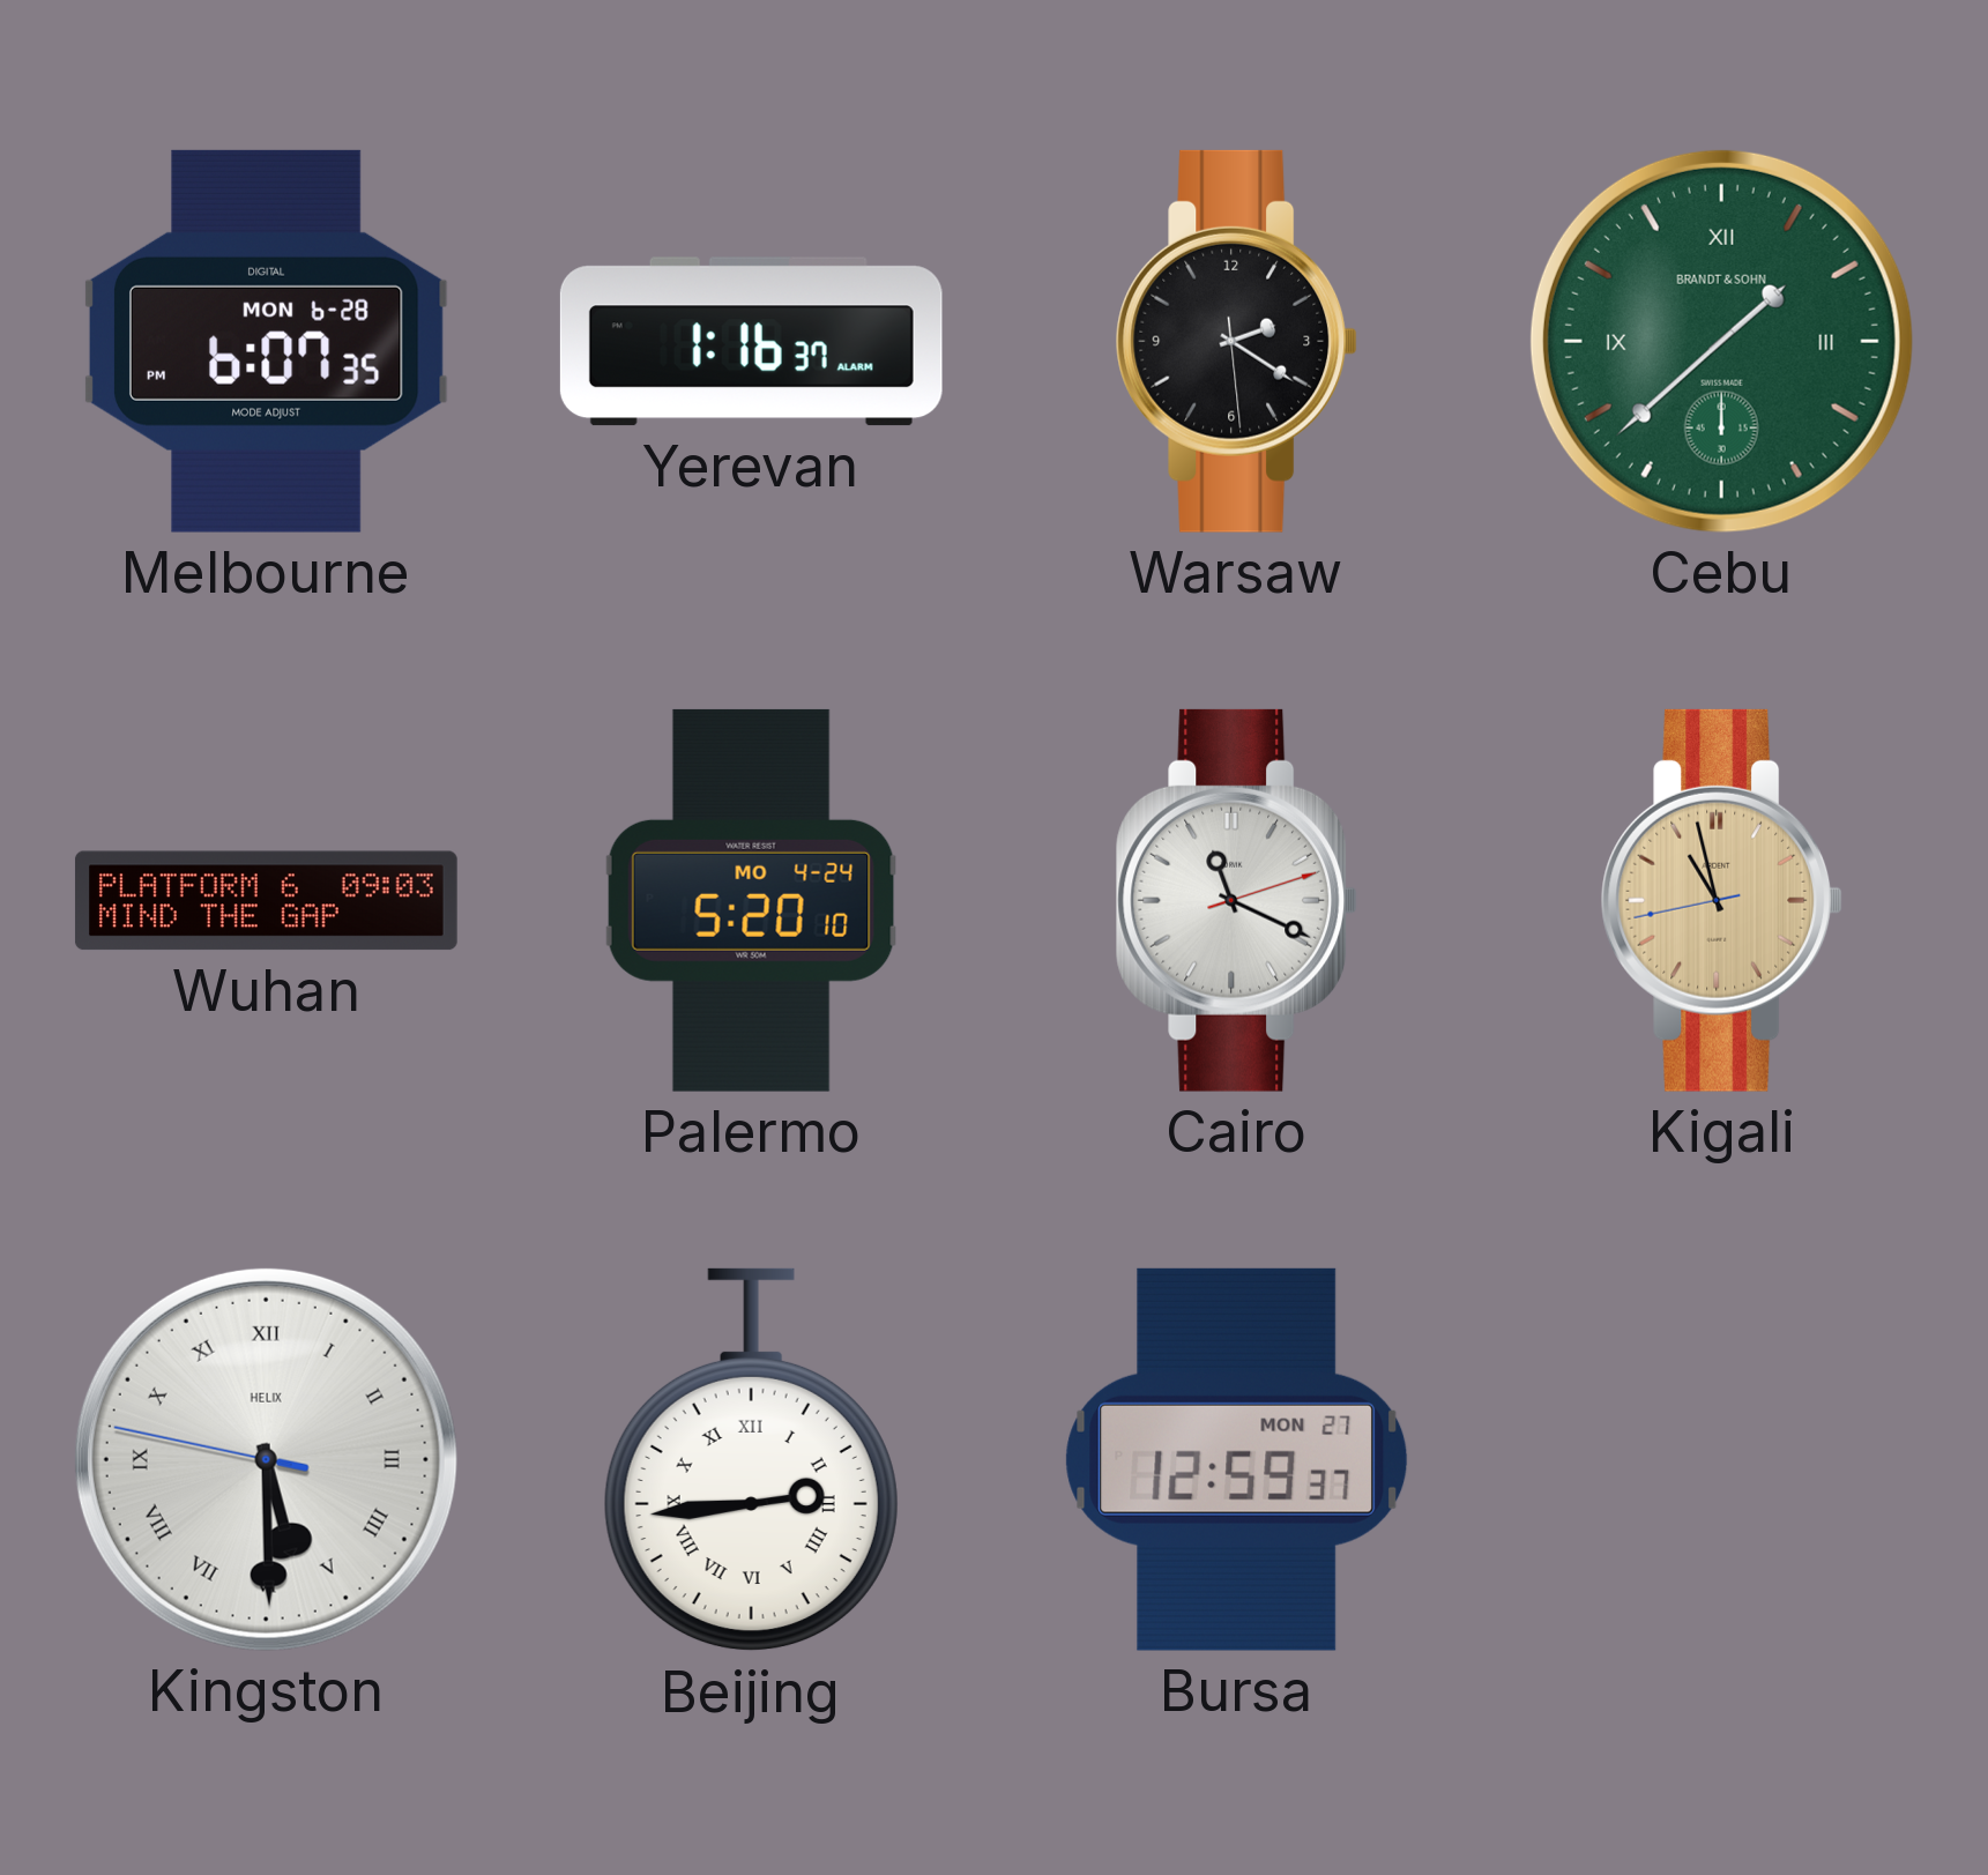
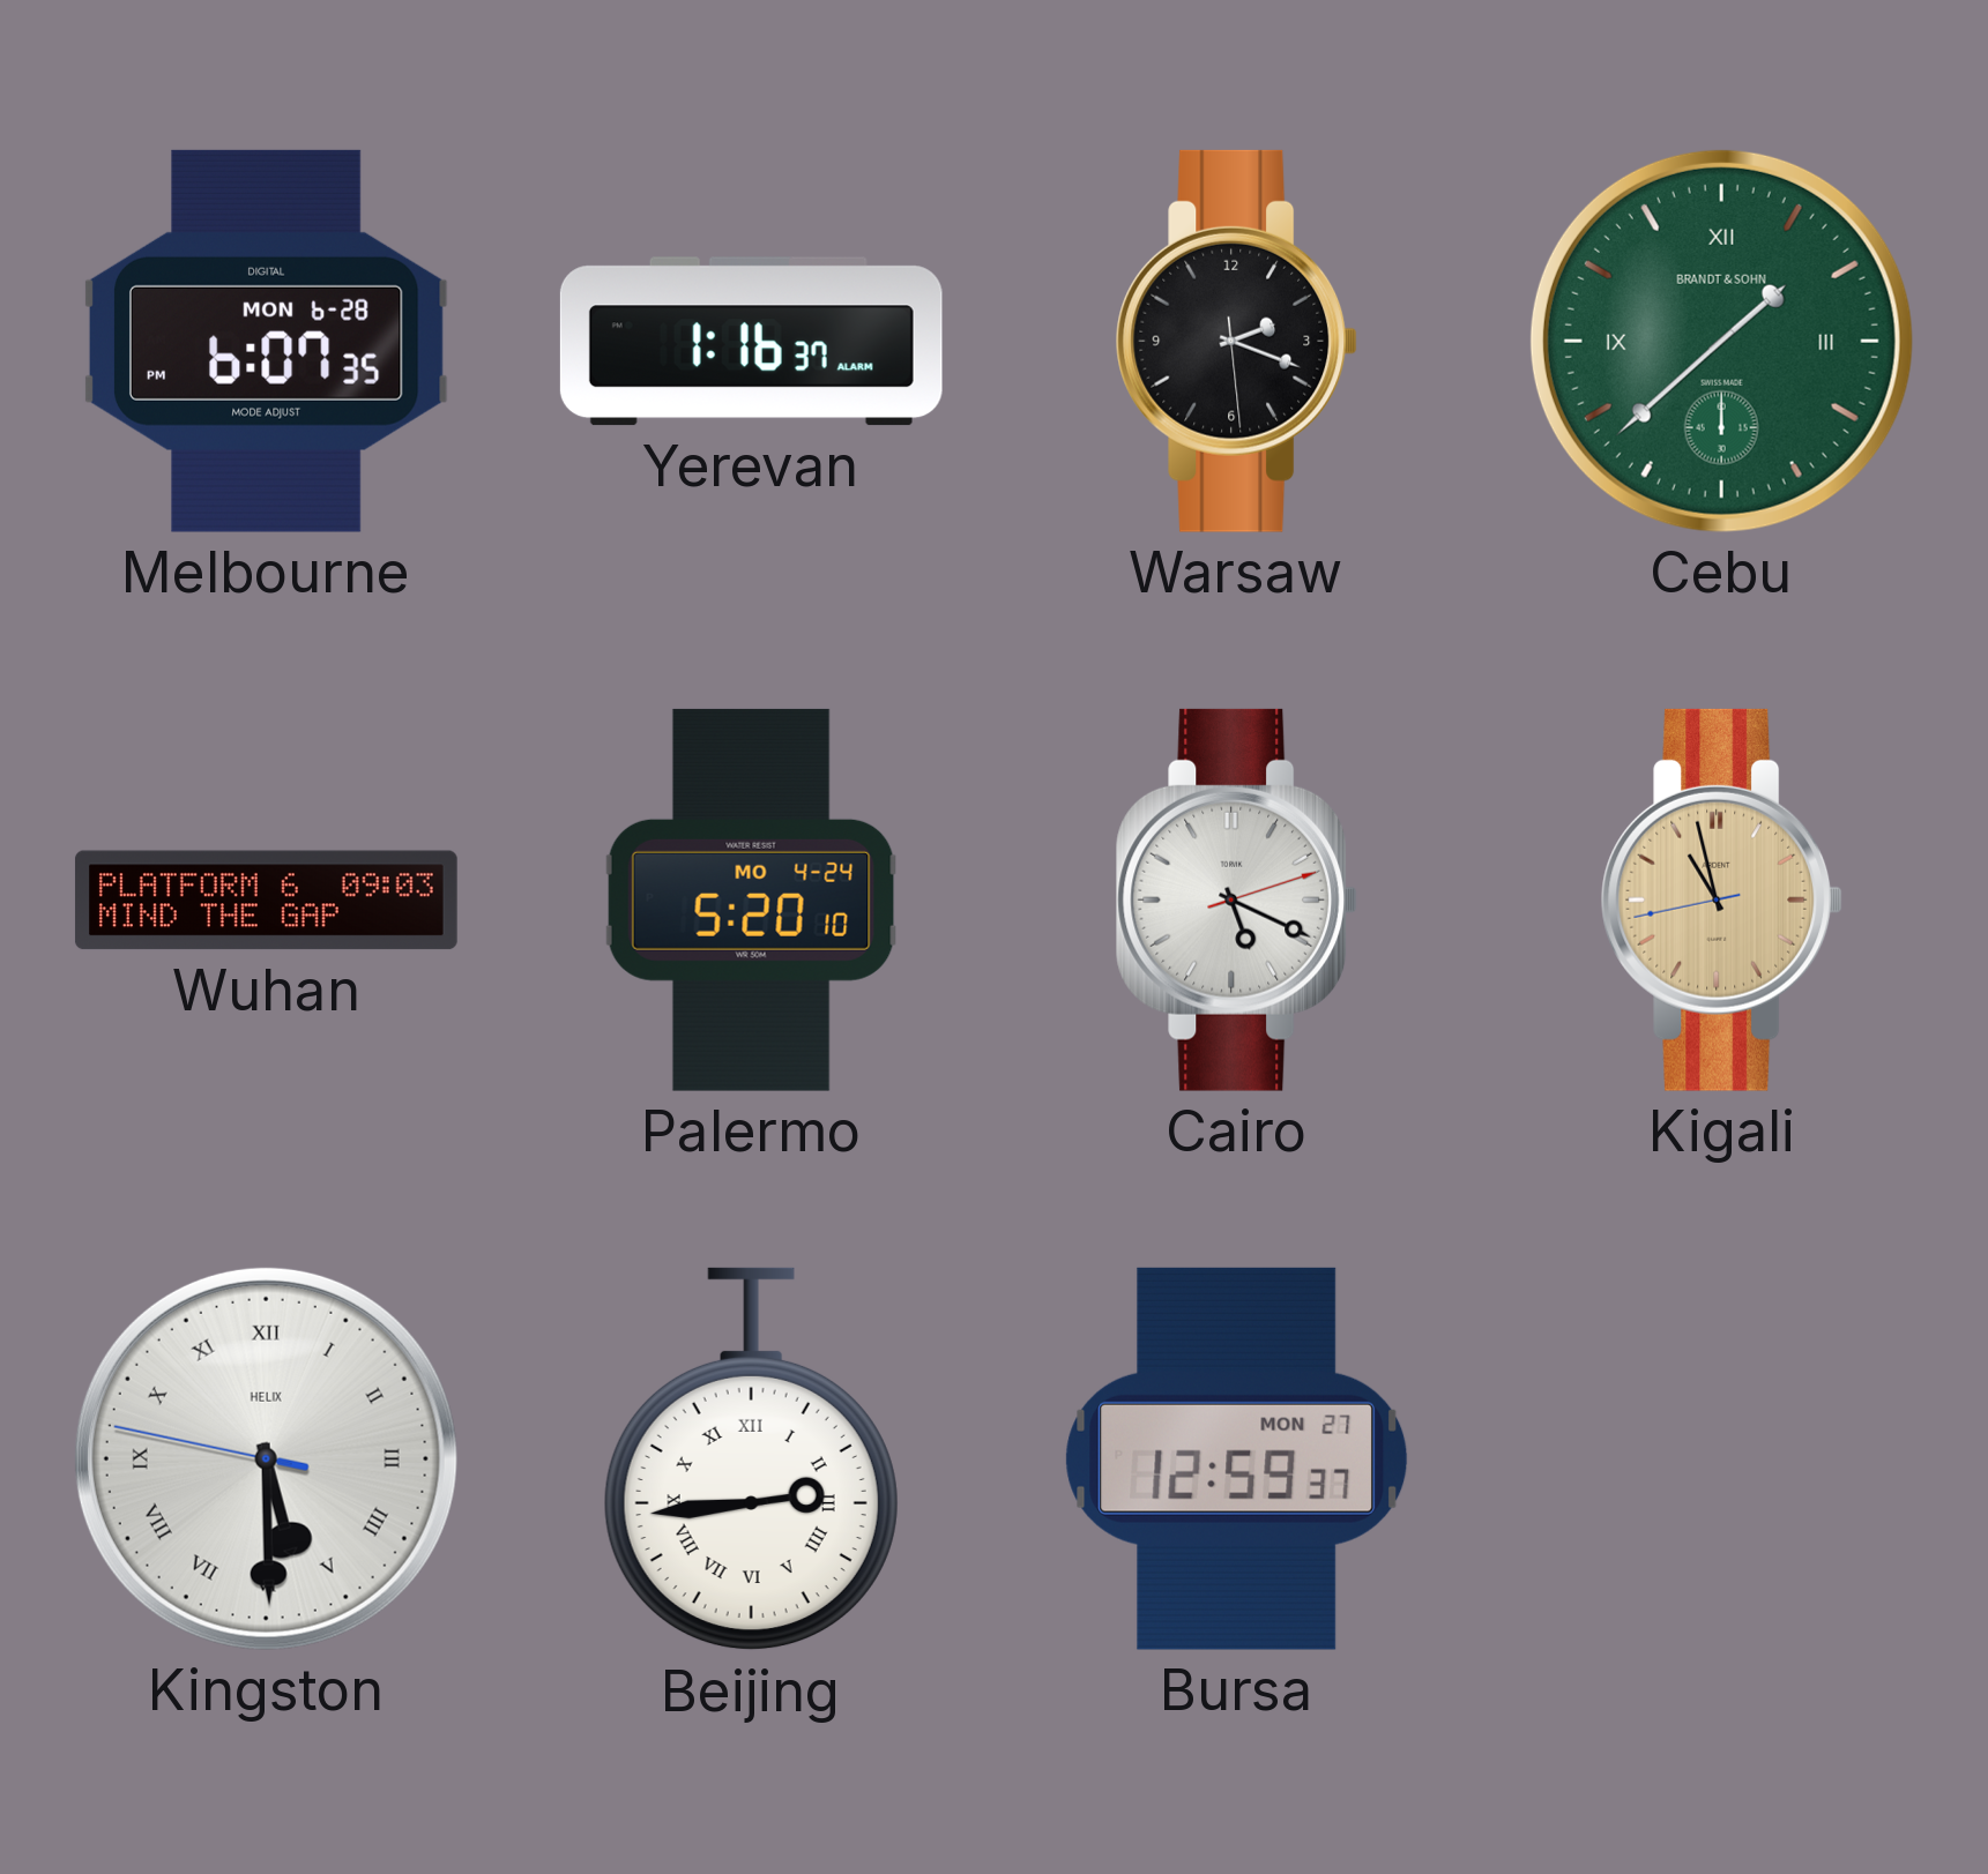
Warsaw: 2:20 -> 2:18 (1237, 341)
Cairo: 11:19 -> 5:19 (1237, 899)
